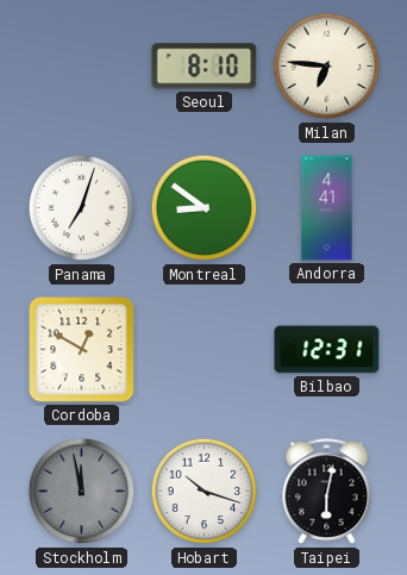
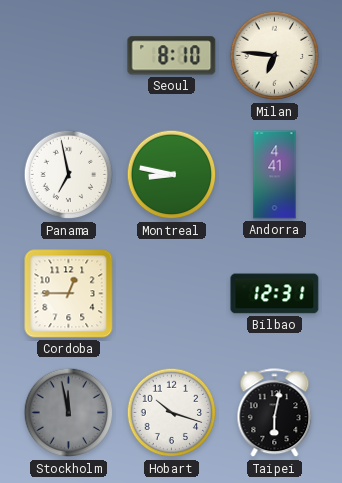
Panama: 7:03 -> 6:58 (69, 175)
Montreal: 8:51 -> 8:47 (172, 175)
Cordoba: 12:50 -> 12:45 (69, 294)
